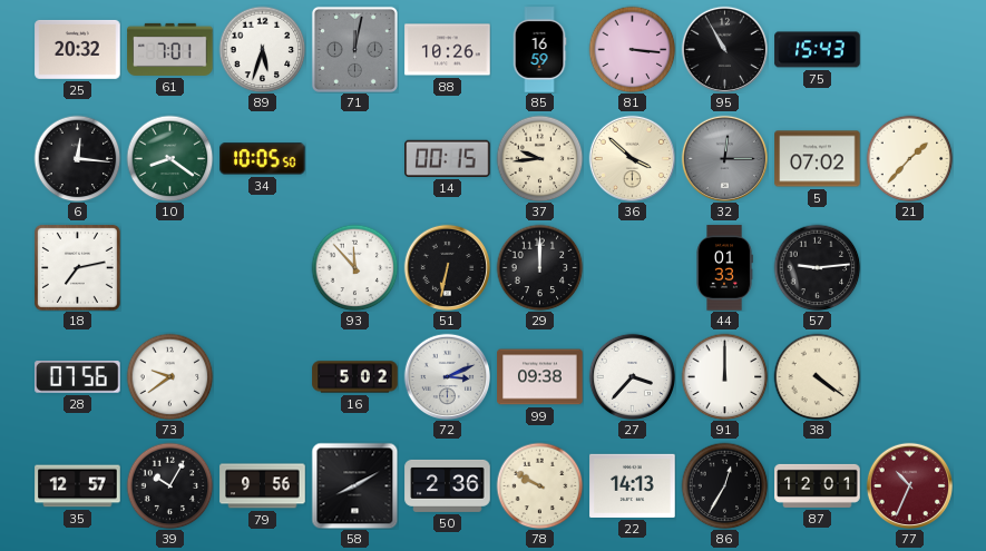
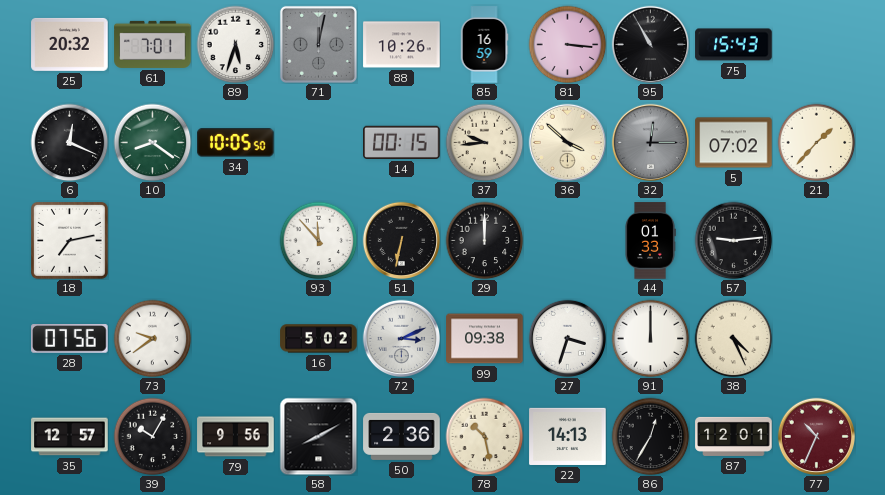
6: 12:16 -> 12:19 (69, 142)
27: 3:37 -> 3:33 (567, 338)
38: 4:21 -> 4:26 (733, 338)
78: 9:50 -> 10:28 (484, 436)
